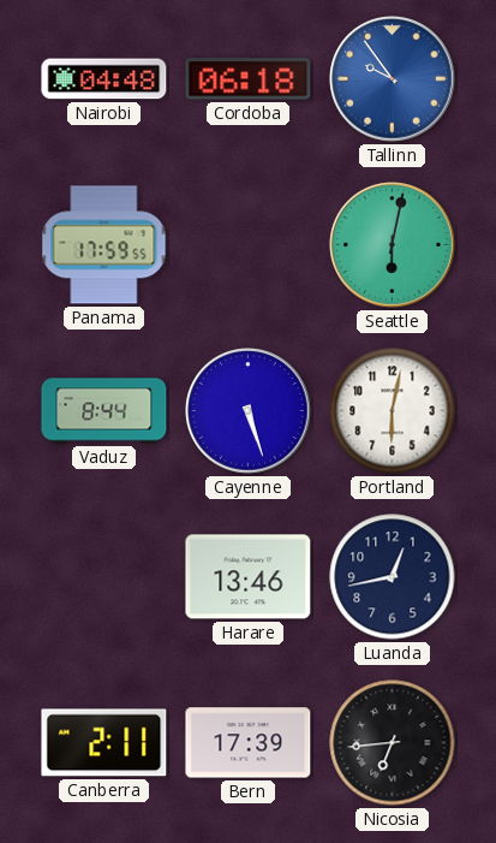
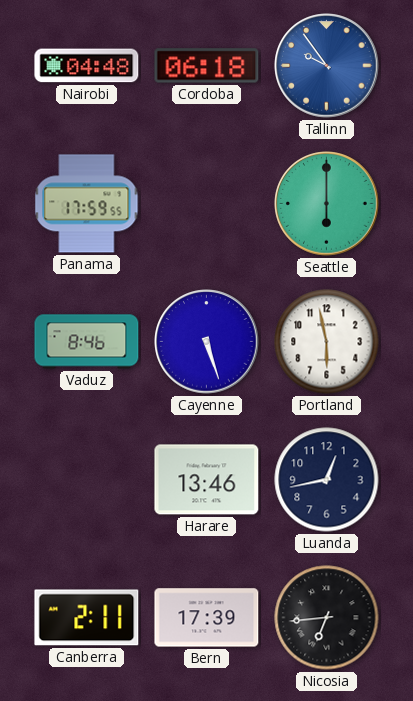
Seattle: 6:02 -> 6:00 (327, 204)
Vaduz: 8:44 -> 8:46 (87, 342)
Portland: 6:02 -> 5:58 (327, 342)
